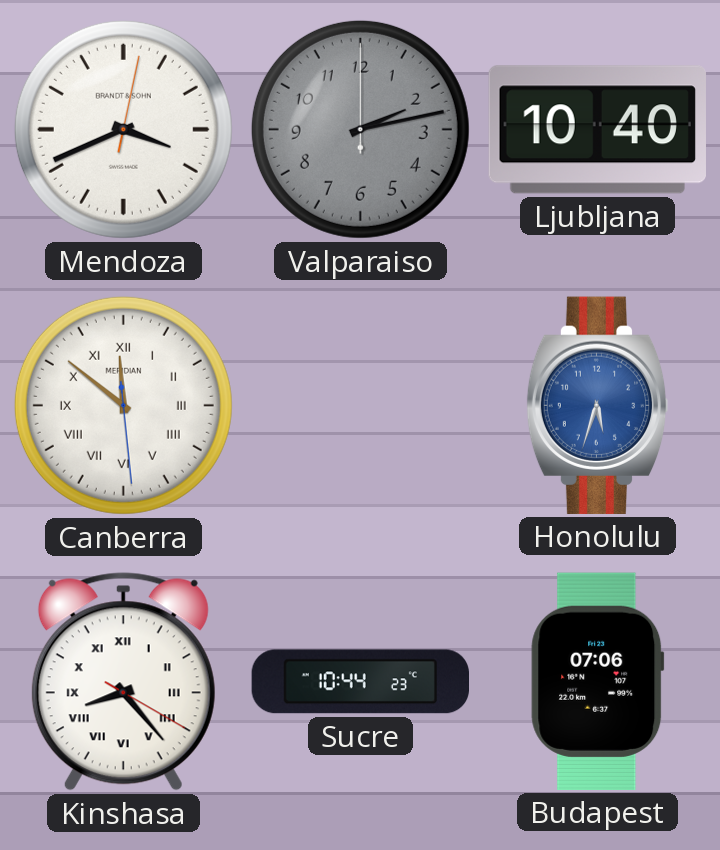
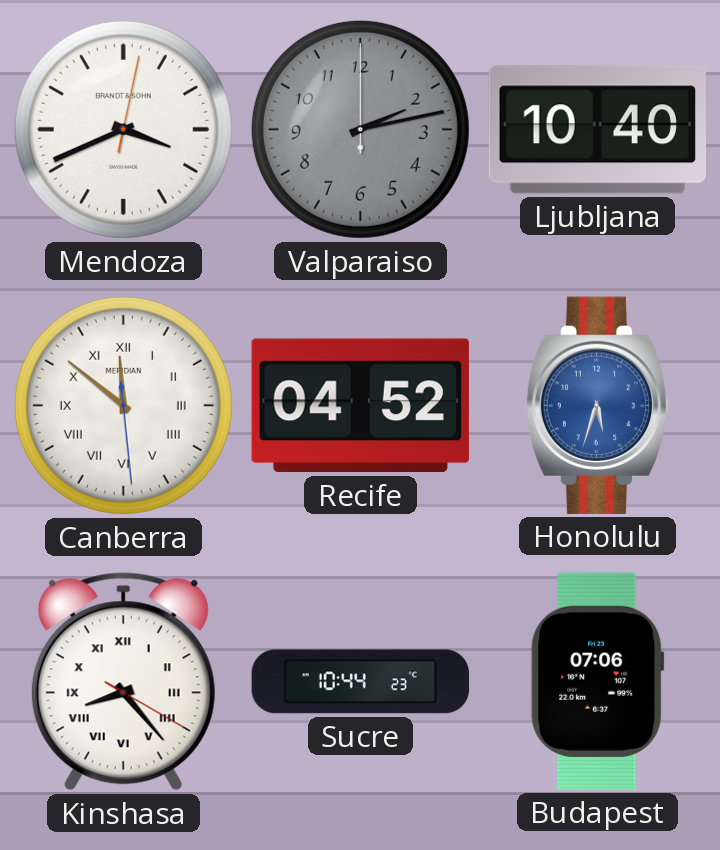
Recife: none -> 04:52 (360, 406)
